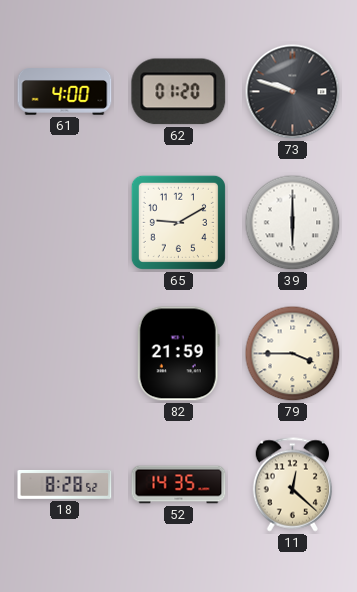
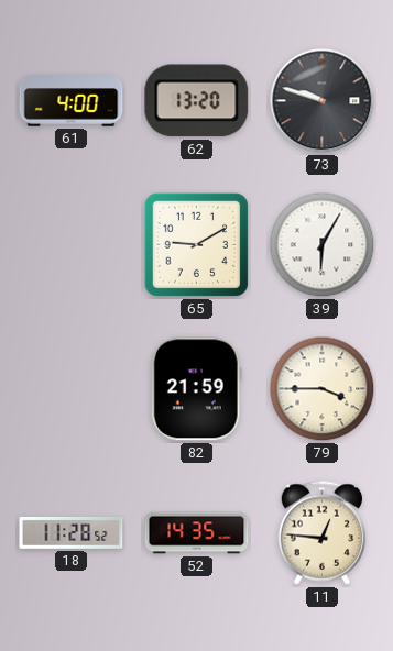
62: 01:20 -> 13:20 (197, 101)
39: 6:00 -> 6:05 (323, 245)
18: 8:28 -> 11:28 (72, 532)
11: 12:22 -> 12:46 (323, 533)
